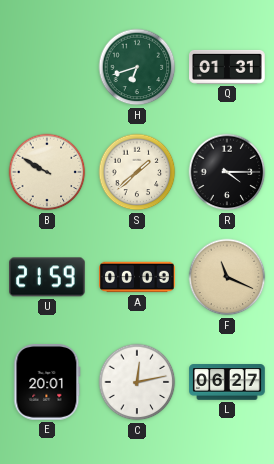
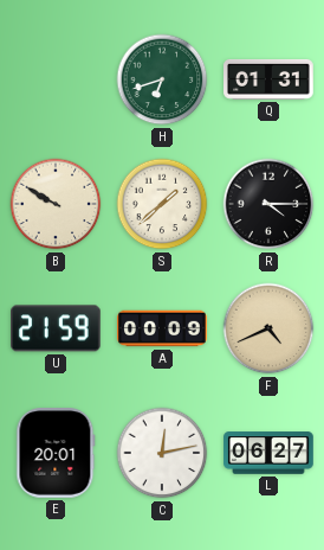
F: 11:19 -> 4:41 (268, 328)
